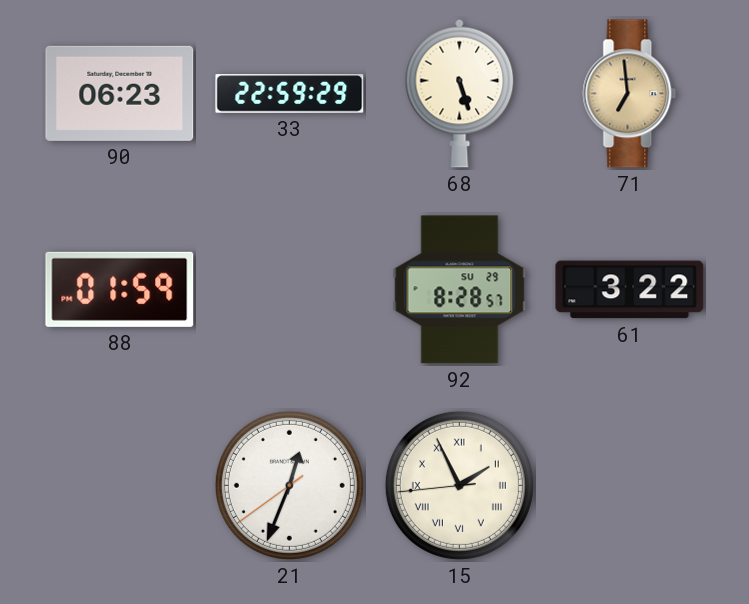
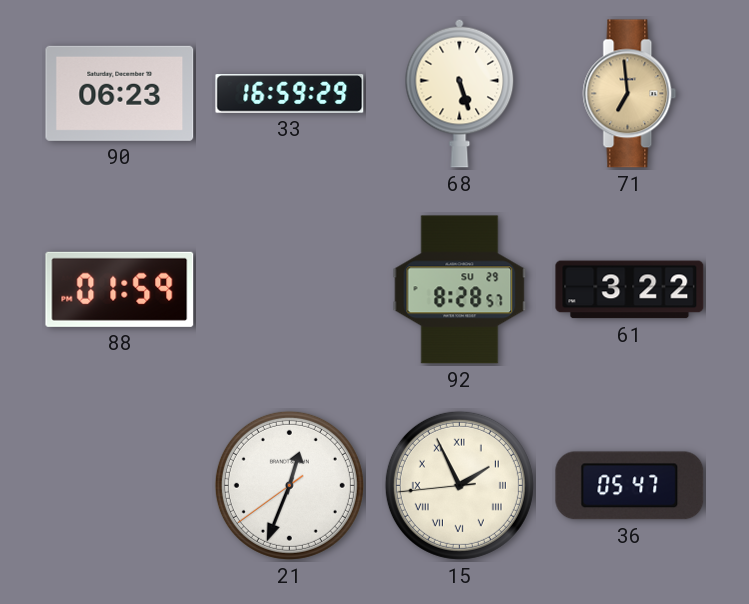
33: 22:59 -> 16:59 (290, 94)
36: none -> 05:47 (630, 486)
